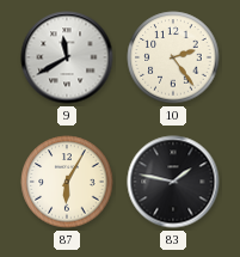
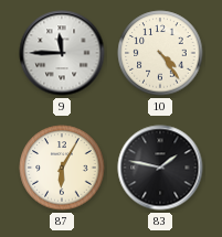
9: 11:40 -> 11:45 (62, 53)
10: 2:24 -> 4:24 (160, 53)
